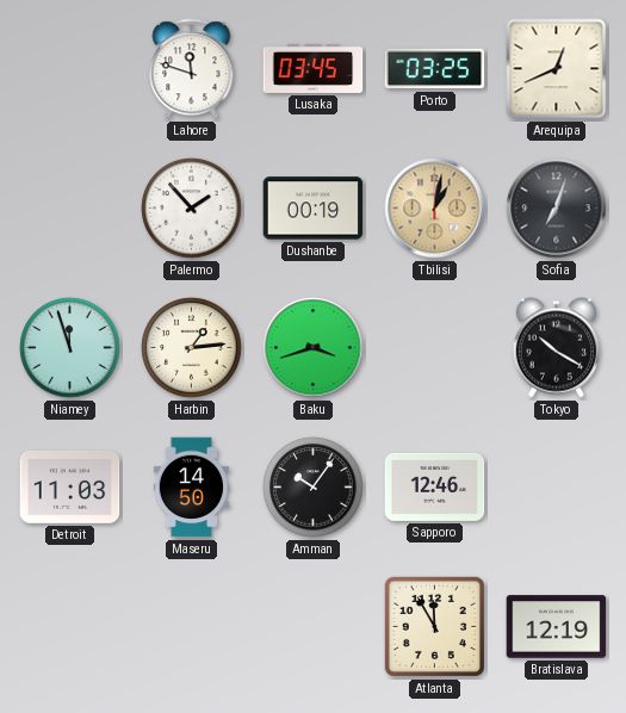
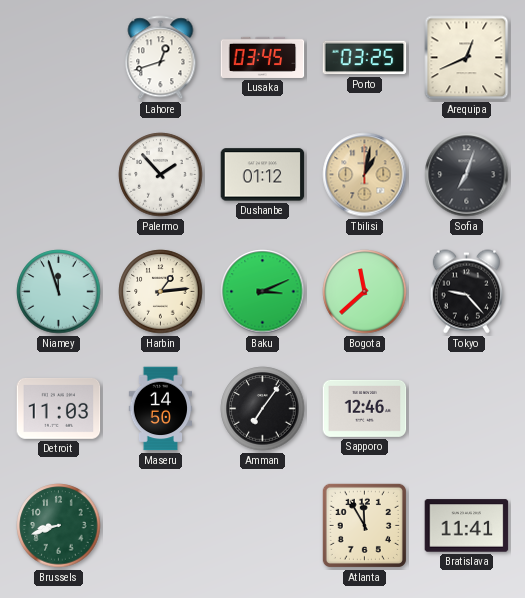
Lahore: 11:48 -> 12:42 (161, 58)
Dushanbe: 00:19 -> 01:12 (263, 175)
Baku: 3:42 -> 3:11 (263, 292)
Bogota: none -> 11:38 (365, 292)
Tokyo: 10:20 -> 9:23 (466, 292)
Amman: 10:06 -> 7:06 (263, 409)
Brussels: none -> 8:42 (59, 526)
Bratislava: 12:19 -> 11:41 (467, 526)
